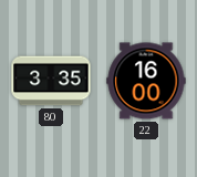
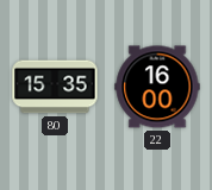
80: 3:35 -> 15:35 (55, 87)
